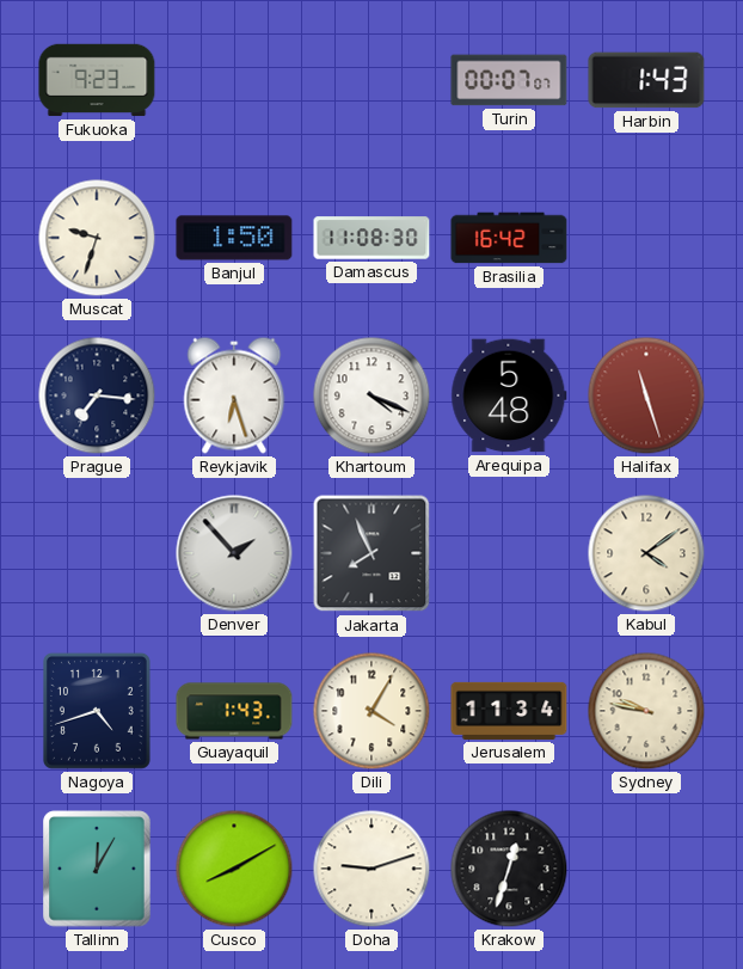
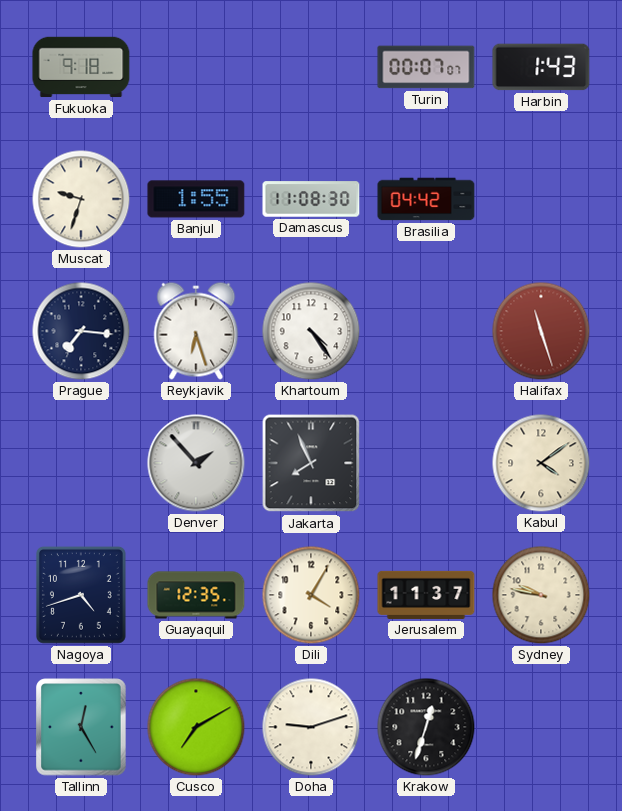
Fukuoka: 9:23 -> 9:18 (81, 67)
Banjul: 1:50 -> 1:55 (196, 199)
Brasilia: 16:42 -> 04:42 (426, 199)
Khartoum: 4:19 -> 4:24 (311, 331)
Arequipa: 5:48 -> none (509, 395)
Guayaquil: 1:43 -> 12:35 (196, 595)
Jerusalem: 11:34 -> 11:37 (426, 595)
Tallinn: 12:05 -> 12:25 (81, 727)
Cusco: 8:10 -> 7:10 (196, 727)
